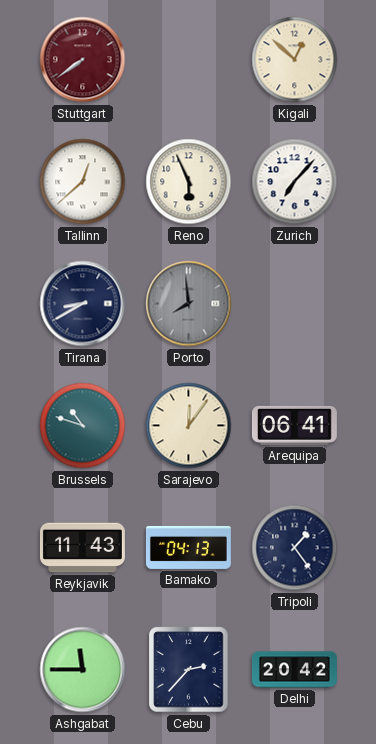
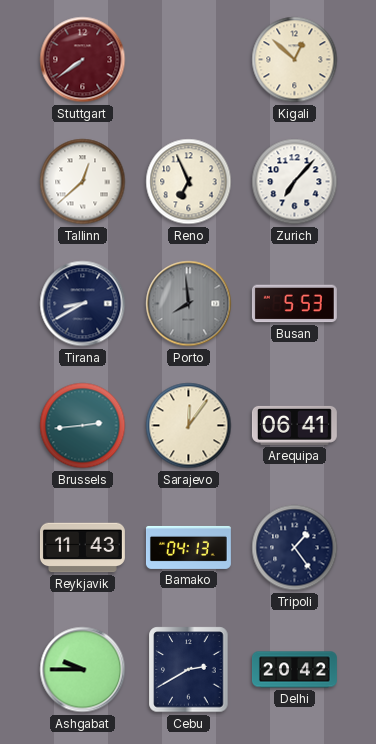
Reno: 5:56 -> 6:56 (189, 182)
Busan: none -> 5:53 (294, 304)
Brussels: 10:48 -> 2:44 (83, 426)
Ashgabat: 11:45 -> 9:45 (83, 670)
Cebu: 2:37 -> 2:40 (189, 670)
